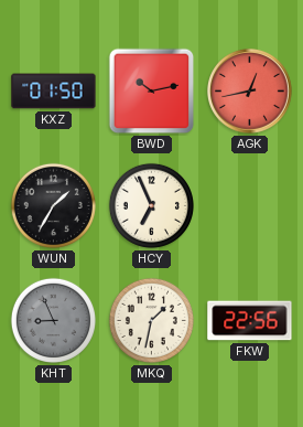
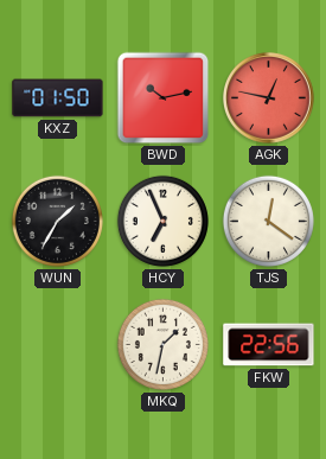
AGK: 12:43 -> 12:47 (269, 98)
TJS: none -> 12:21 (268, 221)
KHT: 8:56 -> none (53, 320)
